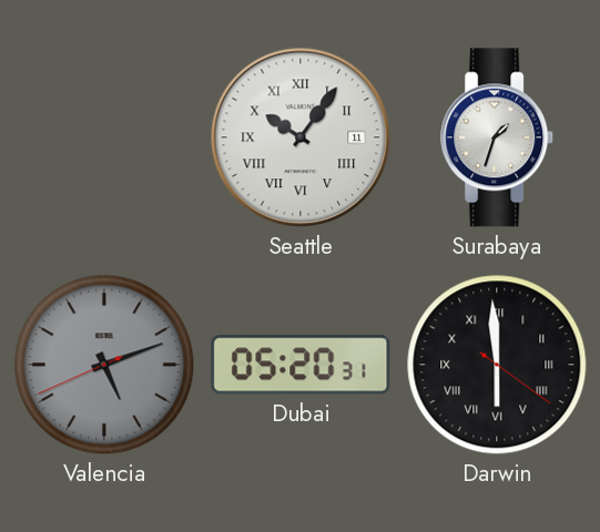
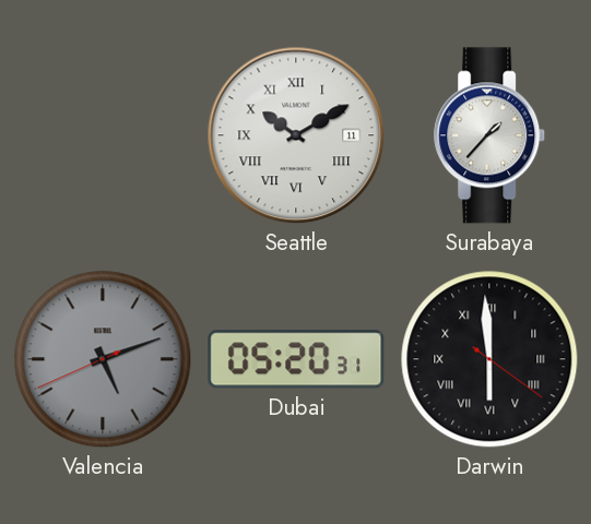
Seattle: 10:06 -> 10:10 (296, 135)
Surabaya: 1:33 -> 1:37 (490, 135)
